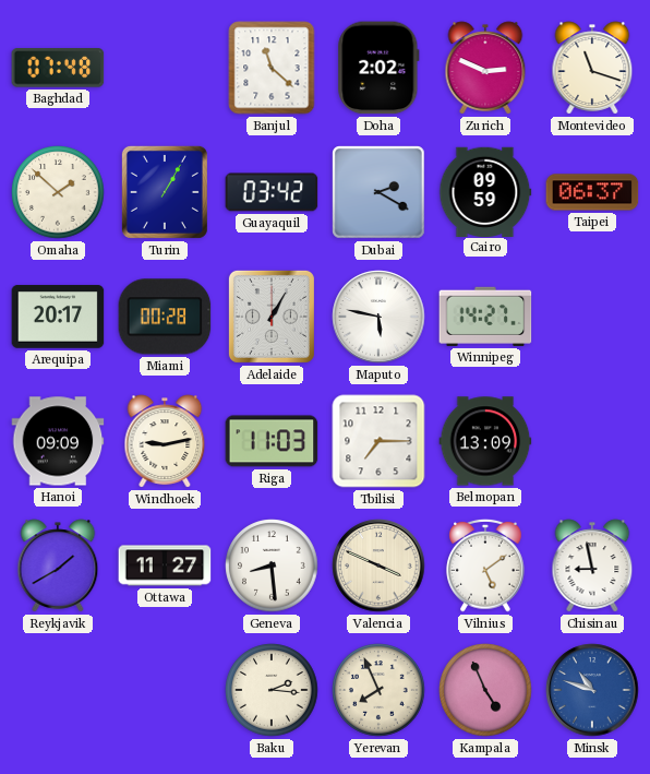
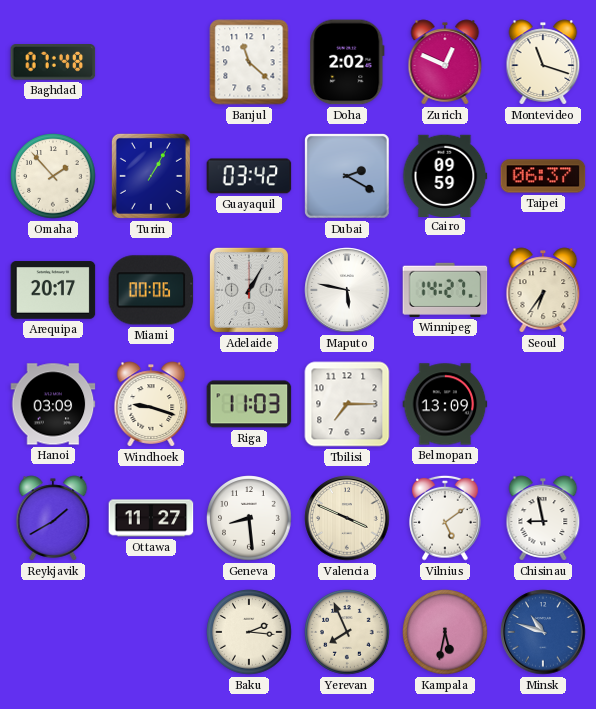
Zurich: 2:49 -> 12:49 (445, 62)
Omaha: 1:52 -> 1:53 (53, 176)
Miami: 00:28 -> 00:06 (151, 290)
Seoul: none -> 6:36 (543, 290)
Hanoi: 09:09 -> 03:09 (53, 404)
Windhoek: 9:13 -> 9:18 (151, 404)
Kampala: 4:56 -> 5:32 (445, 632)
